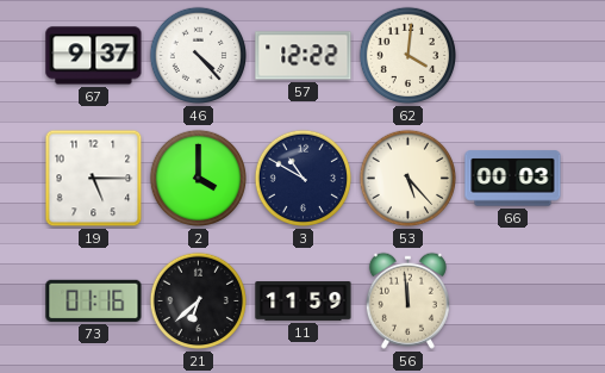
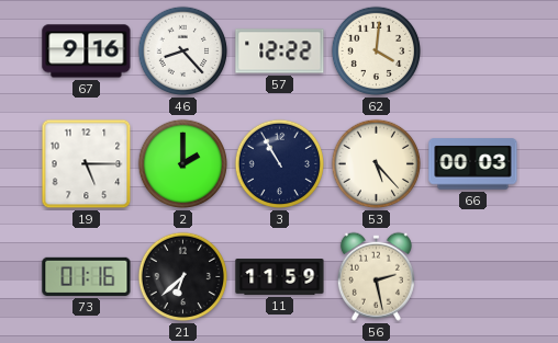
67: 9:37 -> 9:16 (87, 52)
46: 4:23 -> 8:23 (183, 52)
2: 4:00 -> 2:00 (183, 164)
3: 10:50 -> 10:55 (280, 164)
56: 11:59 -> 2:28 (376, 276)
